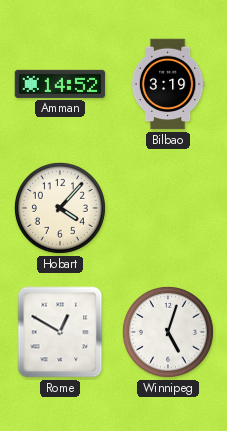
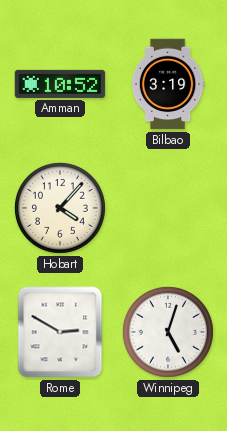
Amman: 14:52 -> 10:52 (60, 84)
Rome: 12:50 -> 2:50 (60, 332)
